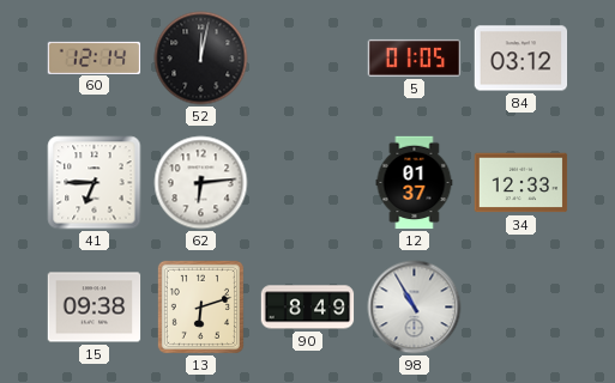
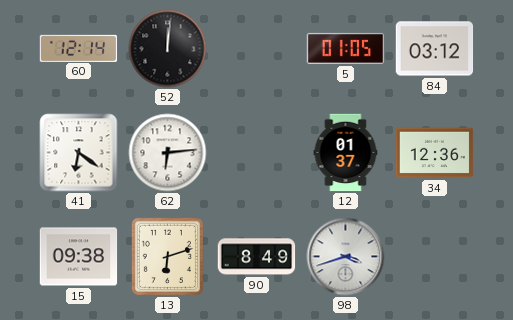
52: 12:02 -> 12:01 (168, 49)
41: 6:45 -> 6:21 (79, 153)
34: 12:33 -> 12:36 (435, 153)
98: 10:55 -> 3:42 (346, 257)
